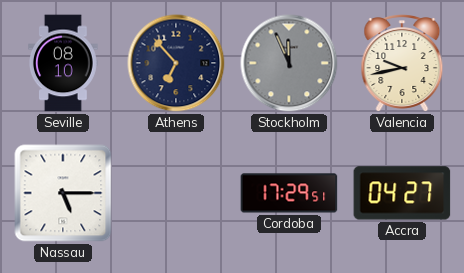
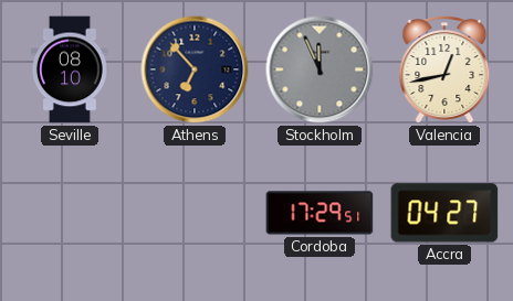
Valencia: 9:43 -> 12:43 (444, 71)
Nassau: 5:15 -> none (63, 193)
